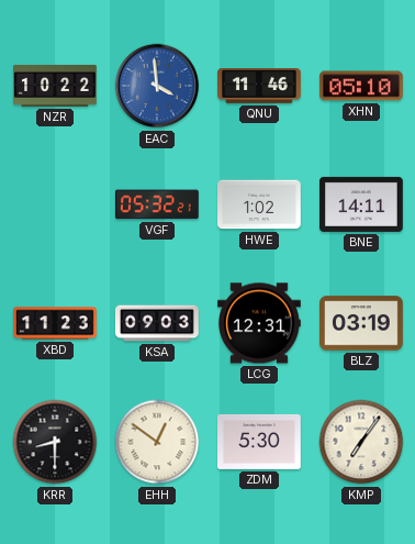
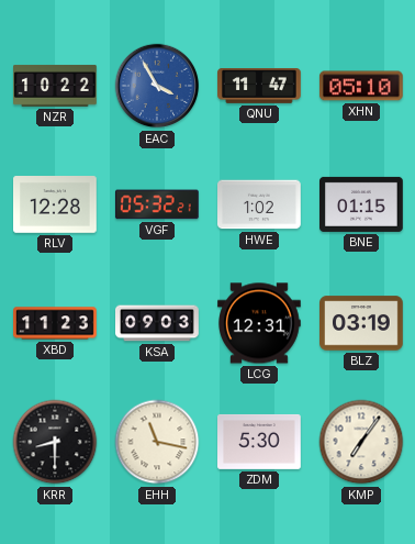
EAC: 3:59 -> 3:55 (157, 86)
QNU: 11:46 -> 11:47 (259, 87)
RLV: none -> 12:28 (56, 206)
BNE: 14:11 -> 01:15 (362, 204)
EHH: 12:51 -> 11:17 (157, 442)
